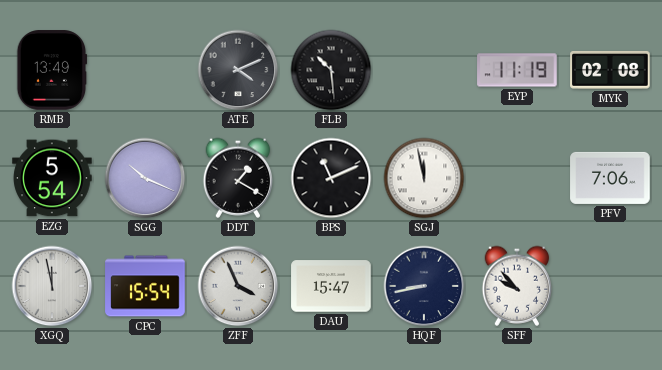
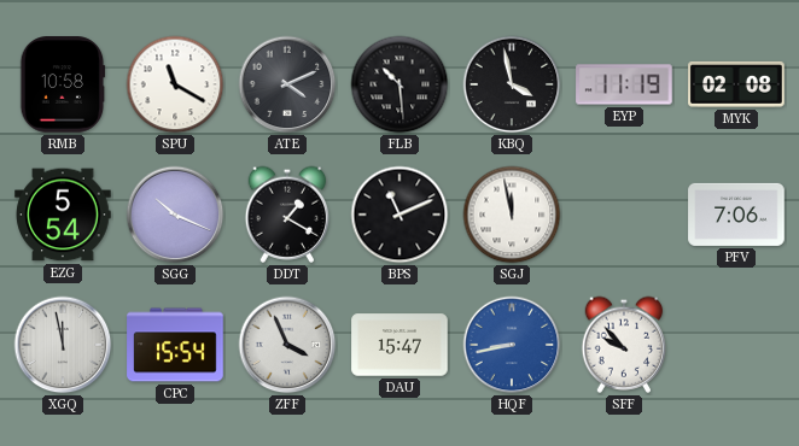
RMB: 13:49 -> 10:58 (63, 84)
SPU: none -> 11:20 (175, 84)
KBQ: none -> 3:58 (512, 84)
HQF dial: navy -> blue (512, 345)
